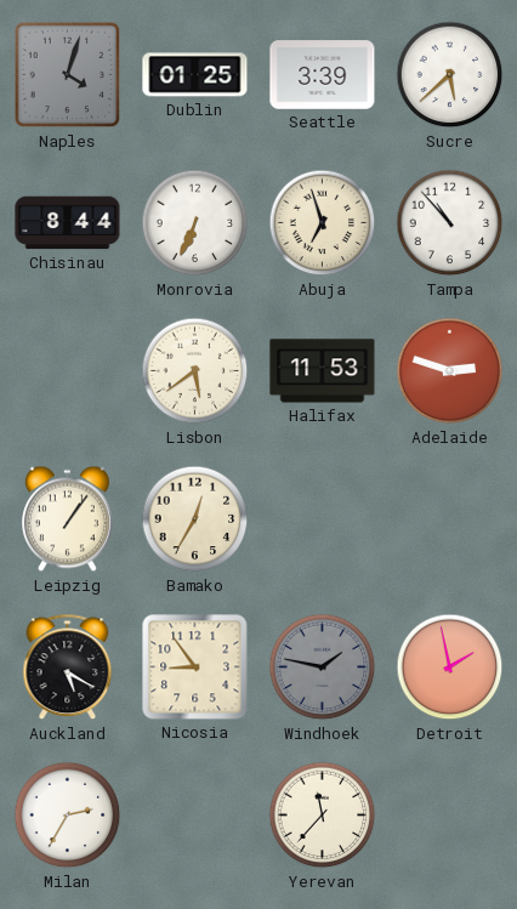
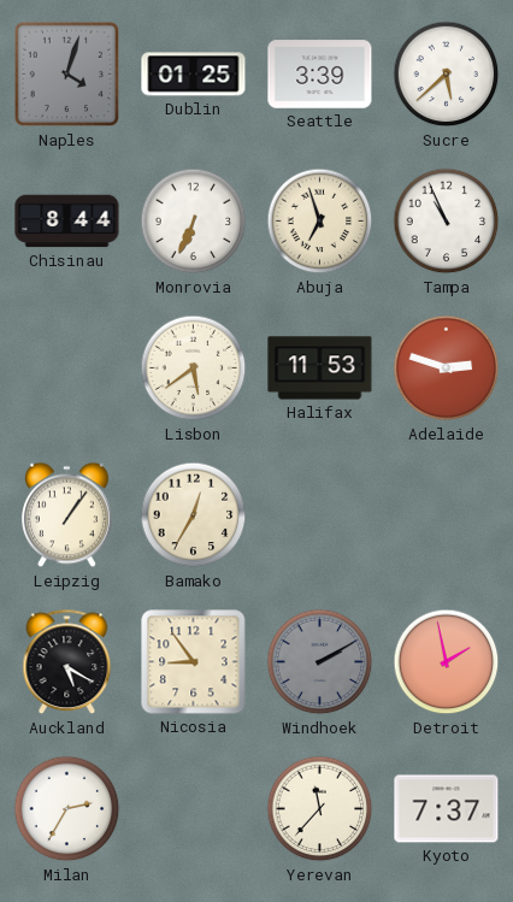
Tampa: 10:53 -> 10:56 (447, 222)
Windhoek: 1:47 -> 2:10 (320, 662)
Kyoto: none -> 7:37 (447, 809)
